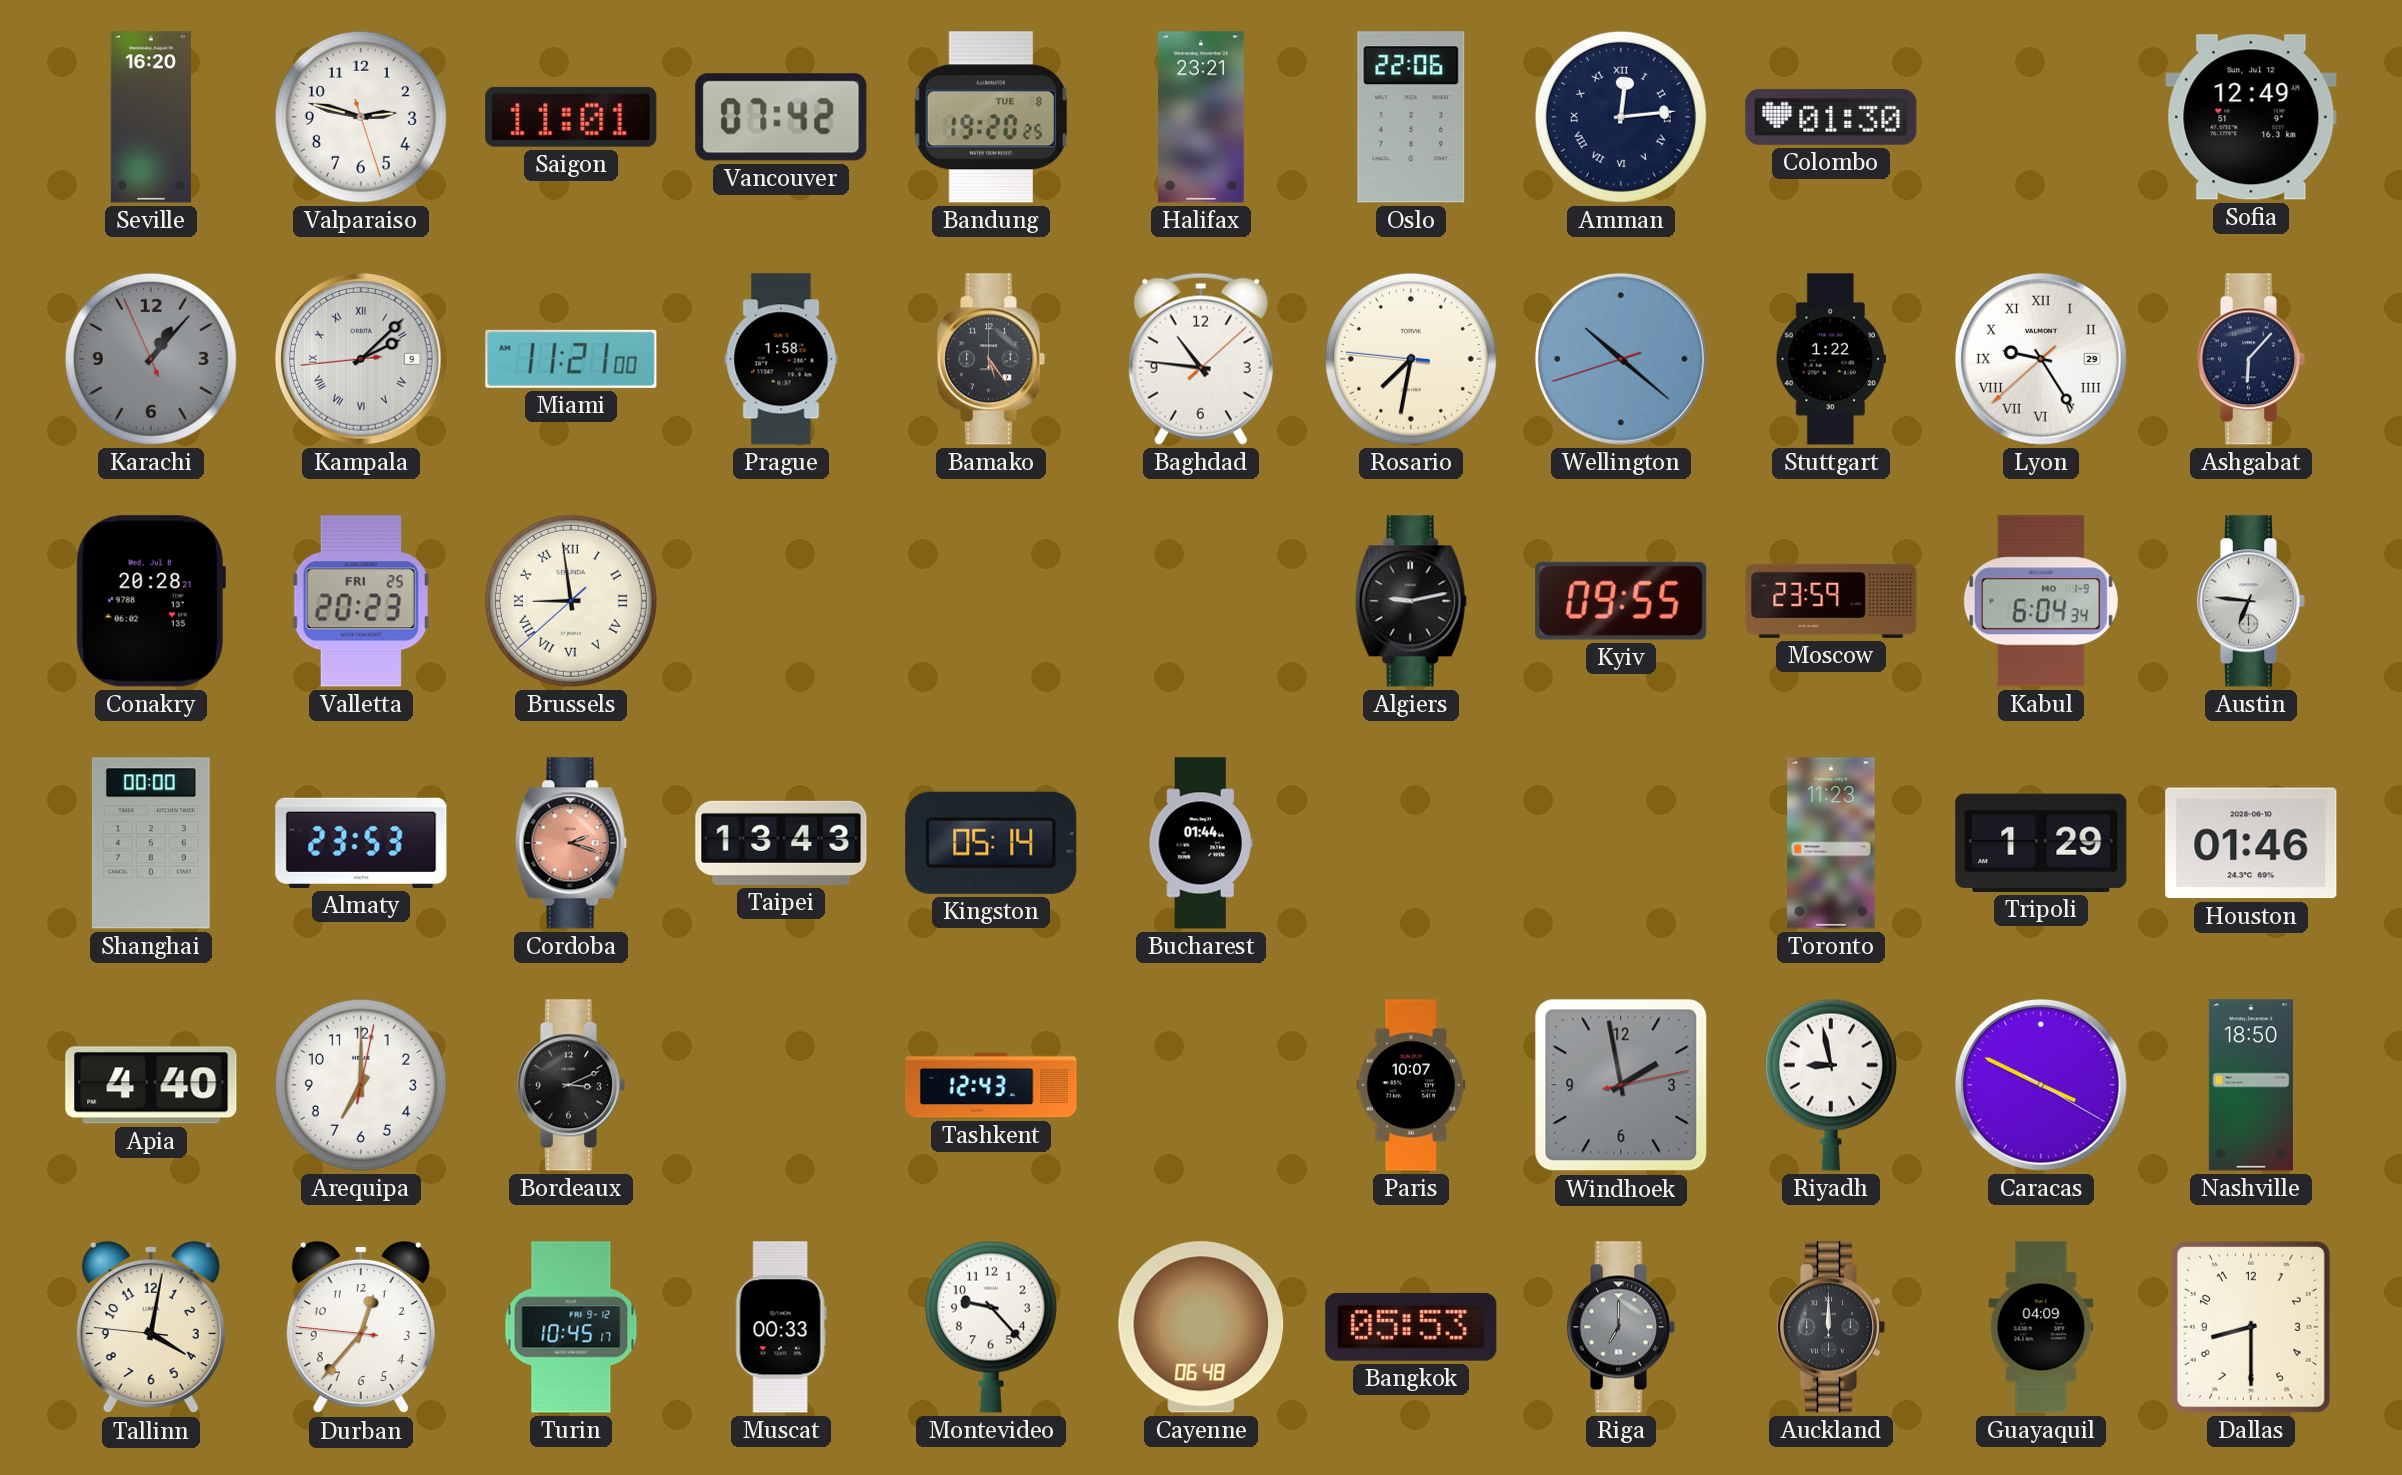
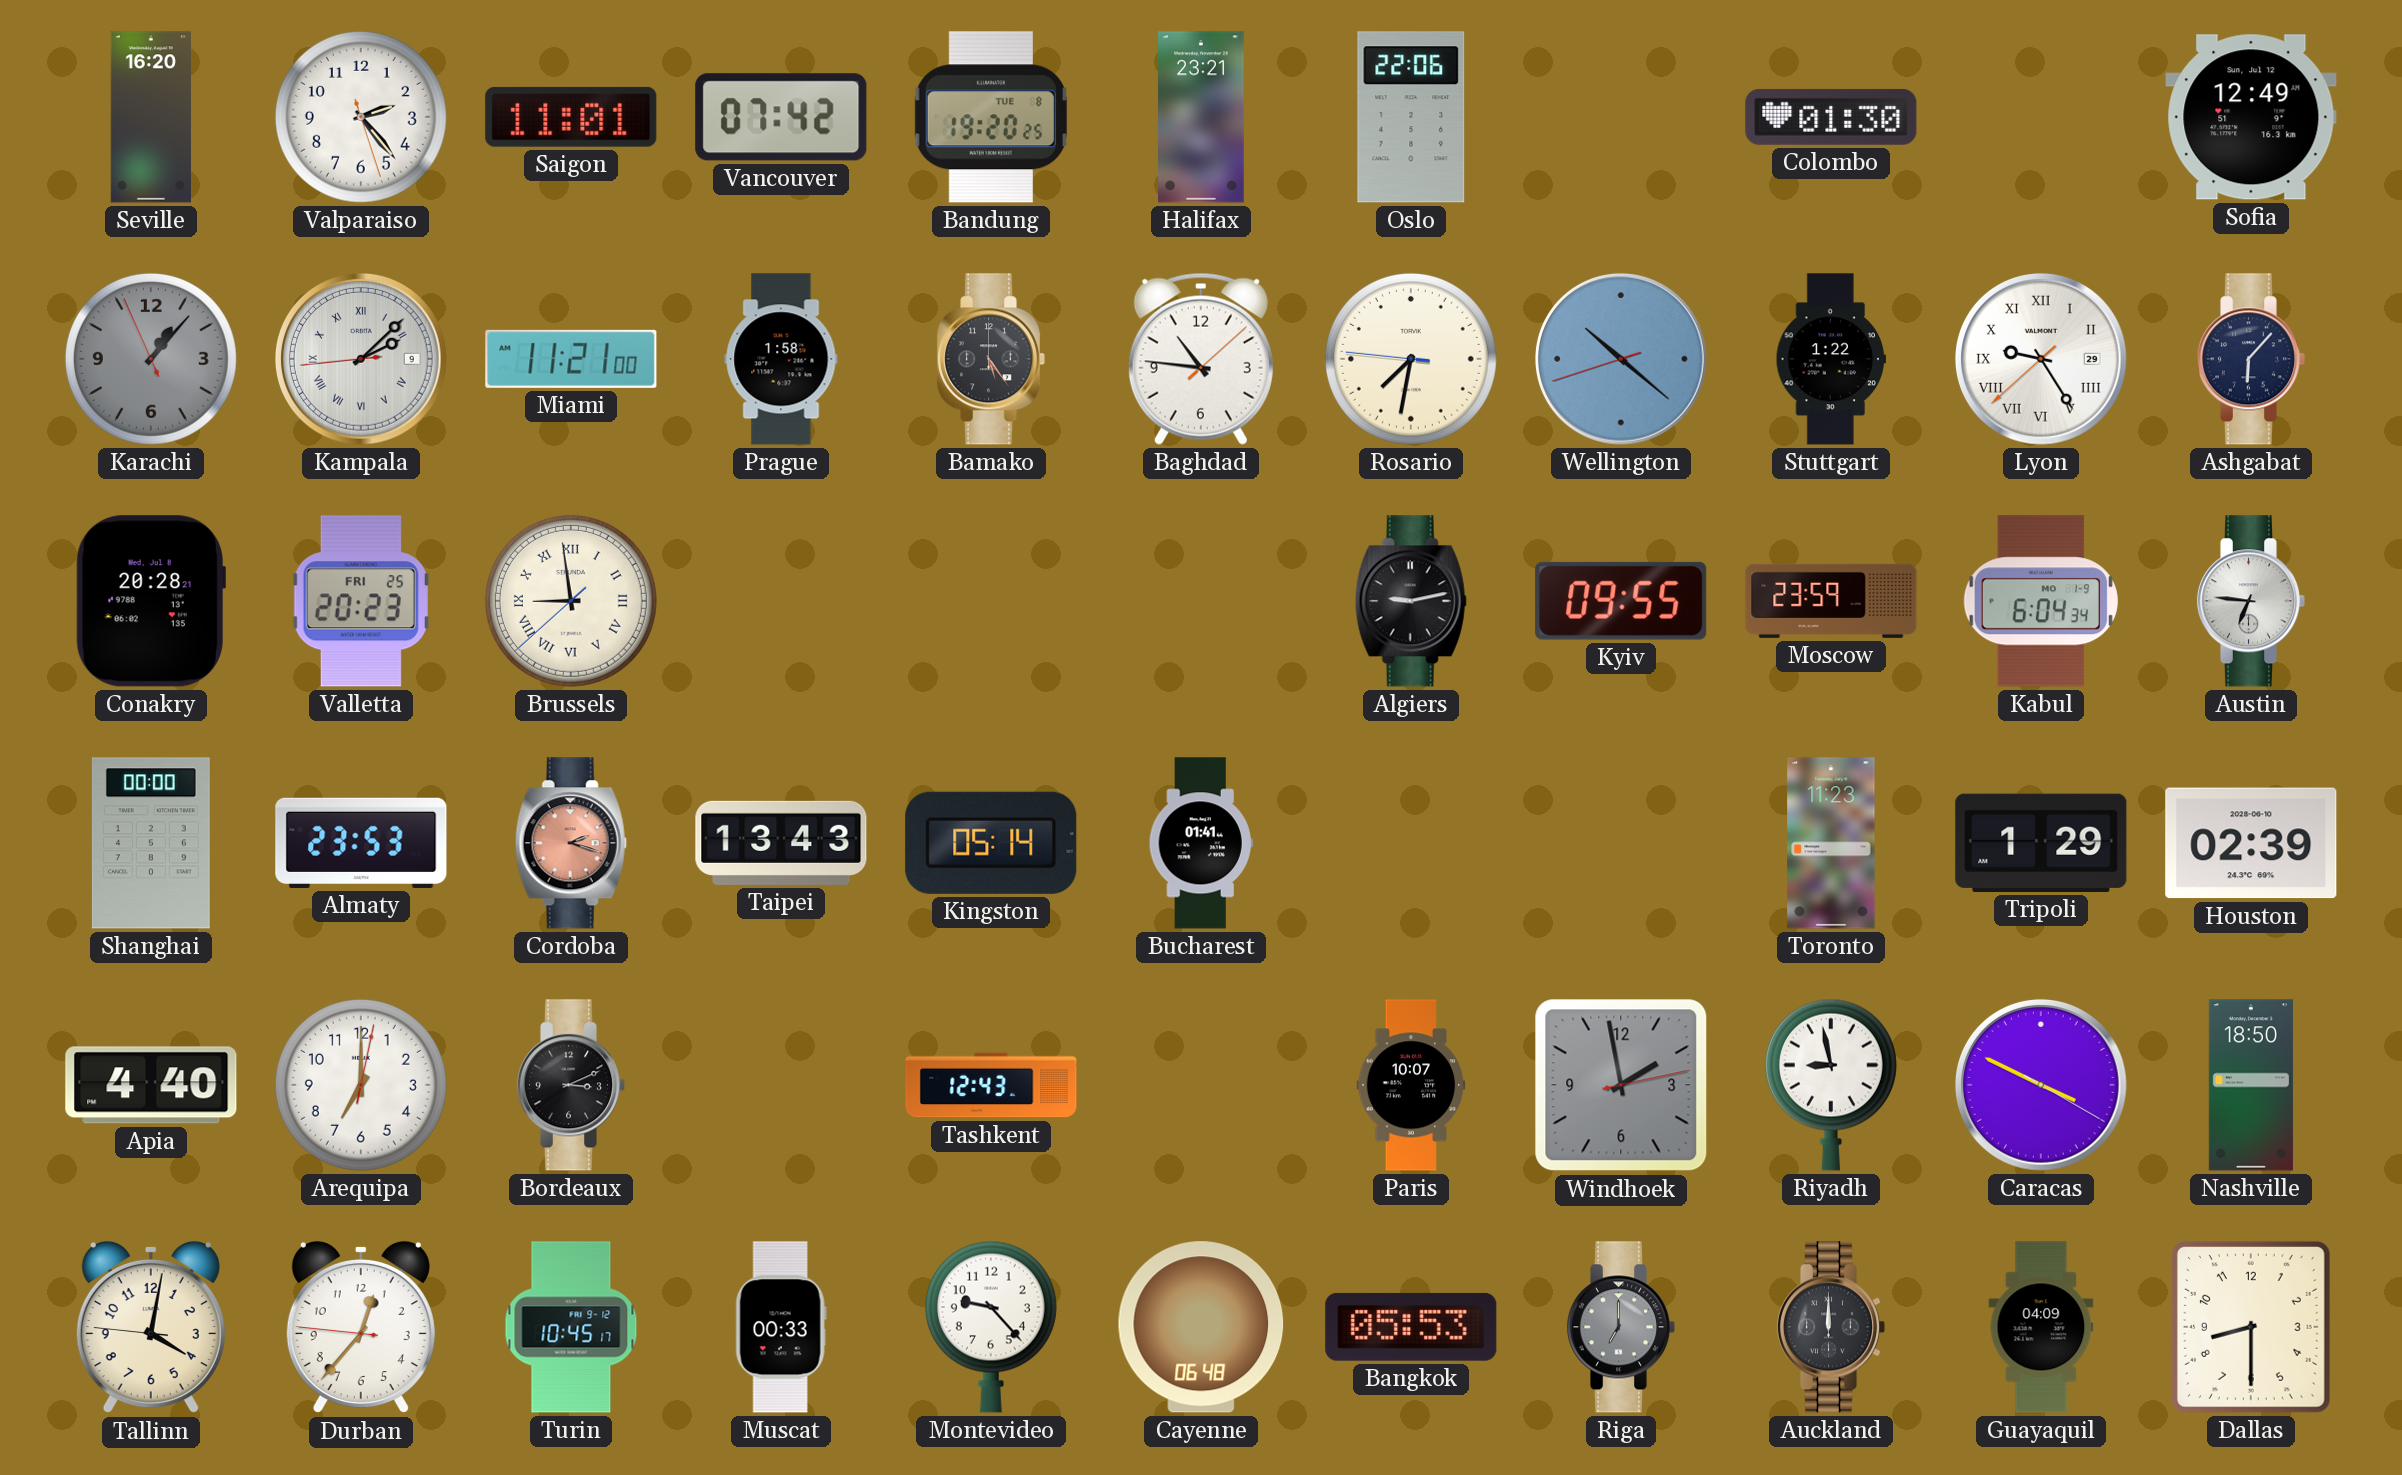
Valparaiso: 2:47 -> 2:23 (361, 117)
Amman: 12:14 -> none (1621, 117)
Bucharest: 01:44 -> 01:41 (1201, 843)
Houston: 01:46 -> 02:39 (2251, 843)
